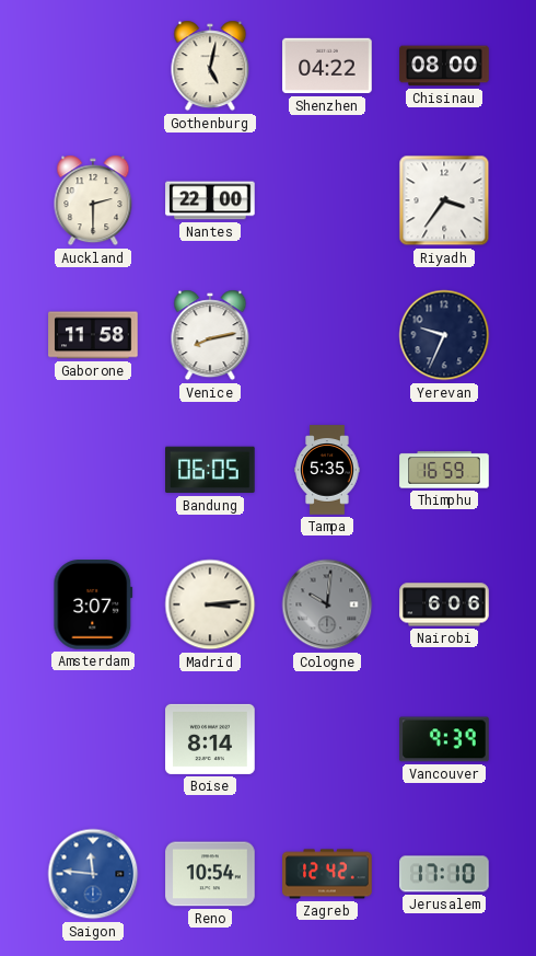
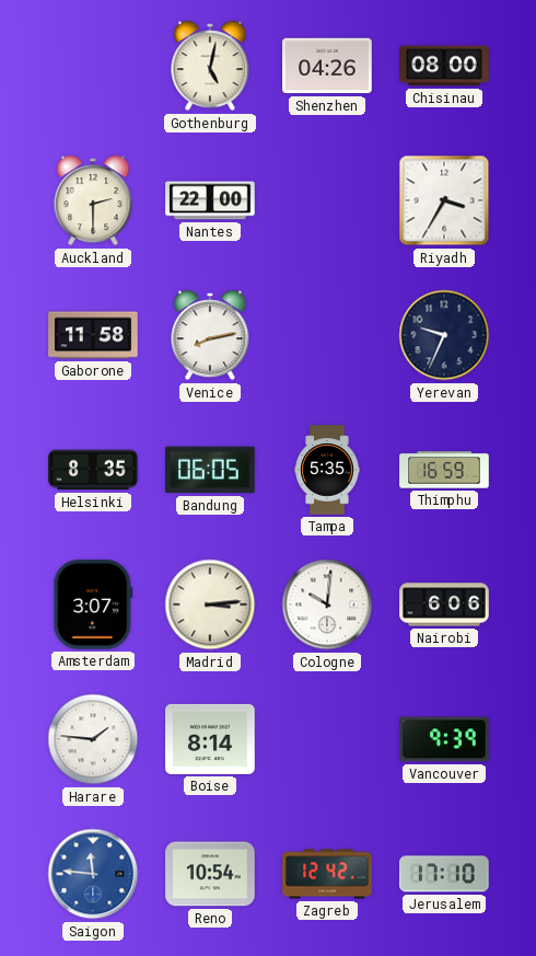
Shenzhen: 04:22 -> 04:26 (327, 66)
Riyadh: 3:36 -> 3:35 (444, 200)
Helsinki: none -> 8:35 (93, 470)
Cologne dial: grey -> white (327, 604)
Harare: none -> 1:46 (93, 739)
